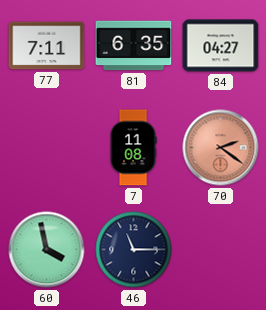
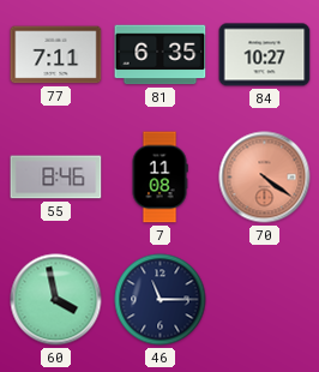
84: 04:27 -> 10:27 (265, 55)
55: none -> 8:46 (56, 178)
70: 2:21 -> 4:21 (265, 178)
